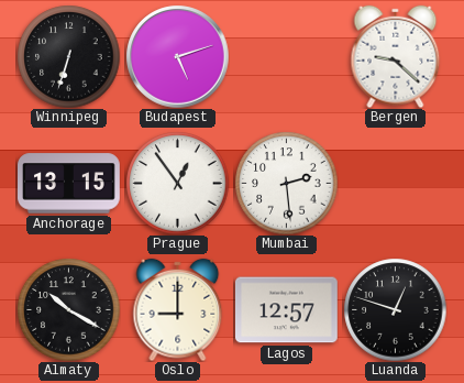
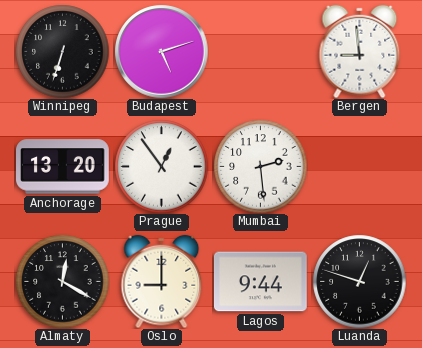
Bergen: 9:22 -> 8:59 (360, 51)
Anchorage: 13:15 -> 13:20 (63, 167)
Almaty: 10:20 -> 12:20 (62, 281)
Lagos: 12:57 -> 9:44 (260, 282)
